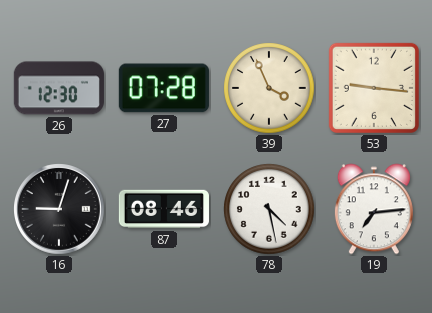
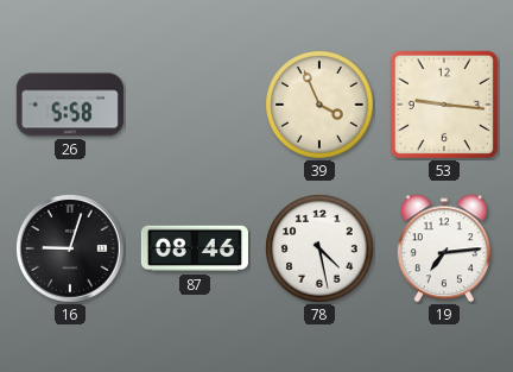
26: 12:30 -> 5:58 (70, 105)
27: 07:28 -> none (164, 88)
